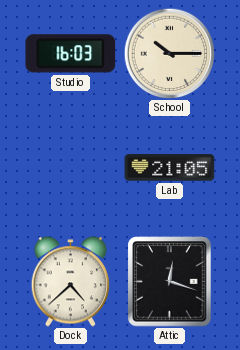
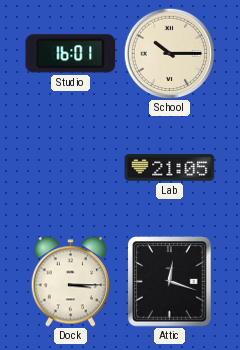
Studio: 16:03 -> 16:01 (71, 54)
Dock: 4:38 -> 3:15 (71, 282)
